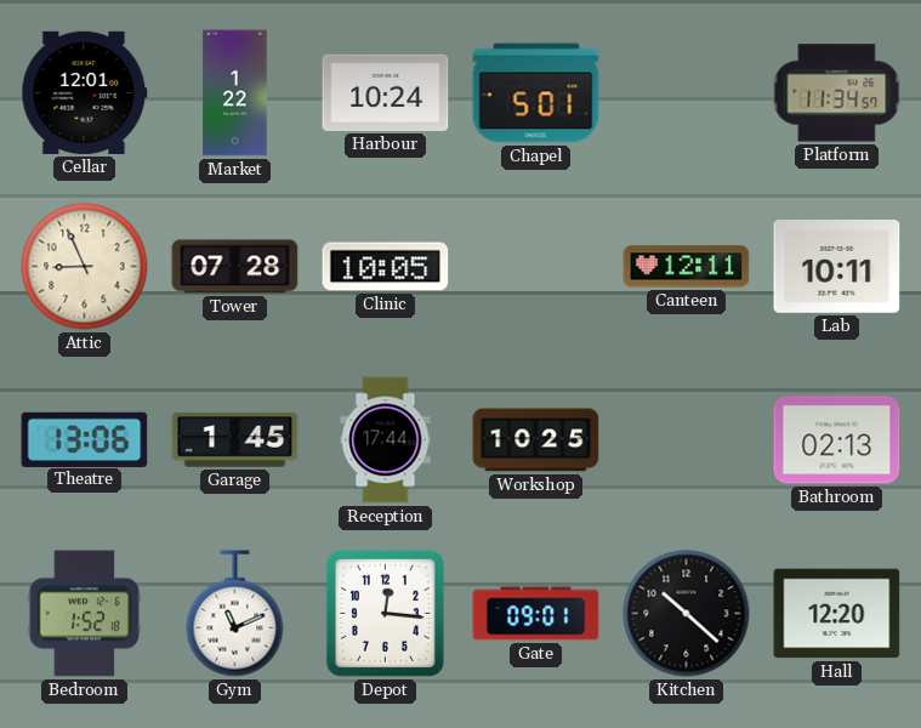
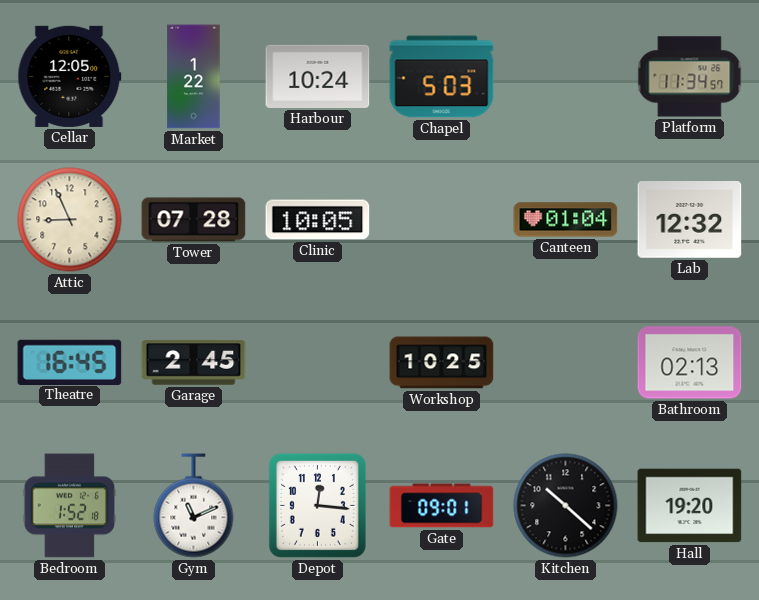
Cellar: 12:01 -> 12:05 (70, 76)
Chapel: 5:01 -> 5:03 (442, 77)
Canteen: 12:11 -> 01:04 (566, 220)
Lab: 10:11 -> 12:32 (690, 220)
Theatre: 13:06 -> 16:45 (70, 362)
Garage: 1:45 -> 2:45 (194, 363)
Reception: 17:44 -> none (386, 440)
Hall: 12:20 -> 19:20 (690, 506)
